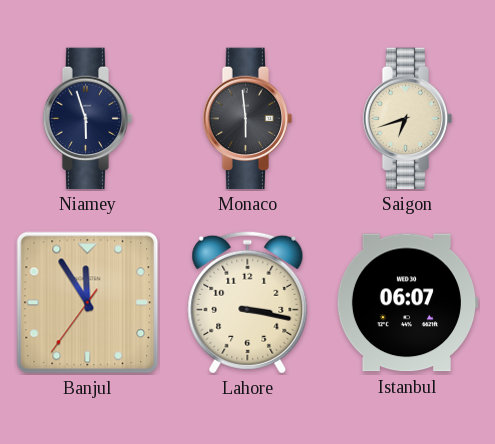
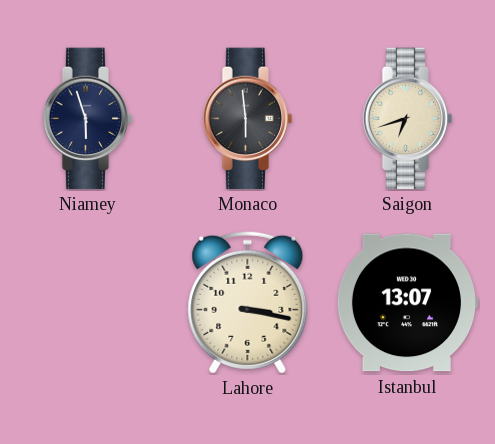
Banjul: 11:54 -> none (88, 303)
Istanbul: 06:07 -> 13:07 (407, 303)
